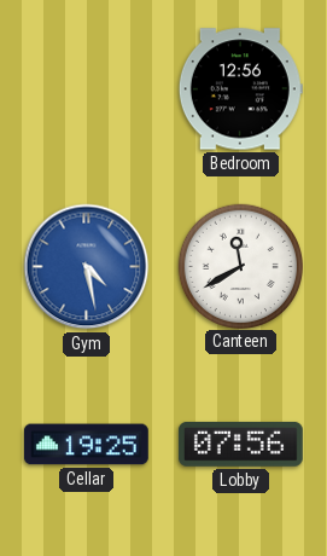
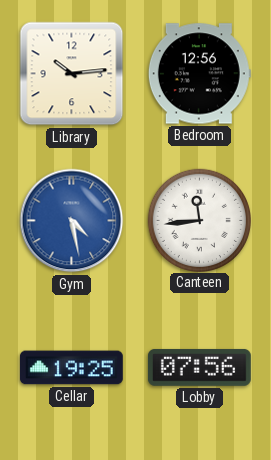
Library: none -> 10:14 (72, 74)
Canteen: 11:40 -> 11:44 (199, 220)
